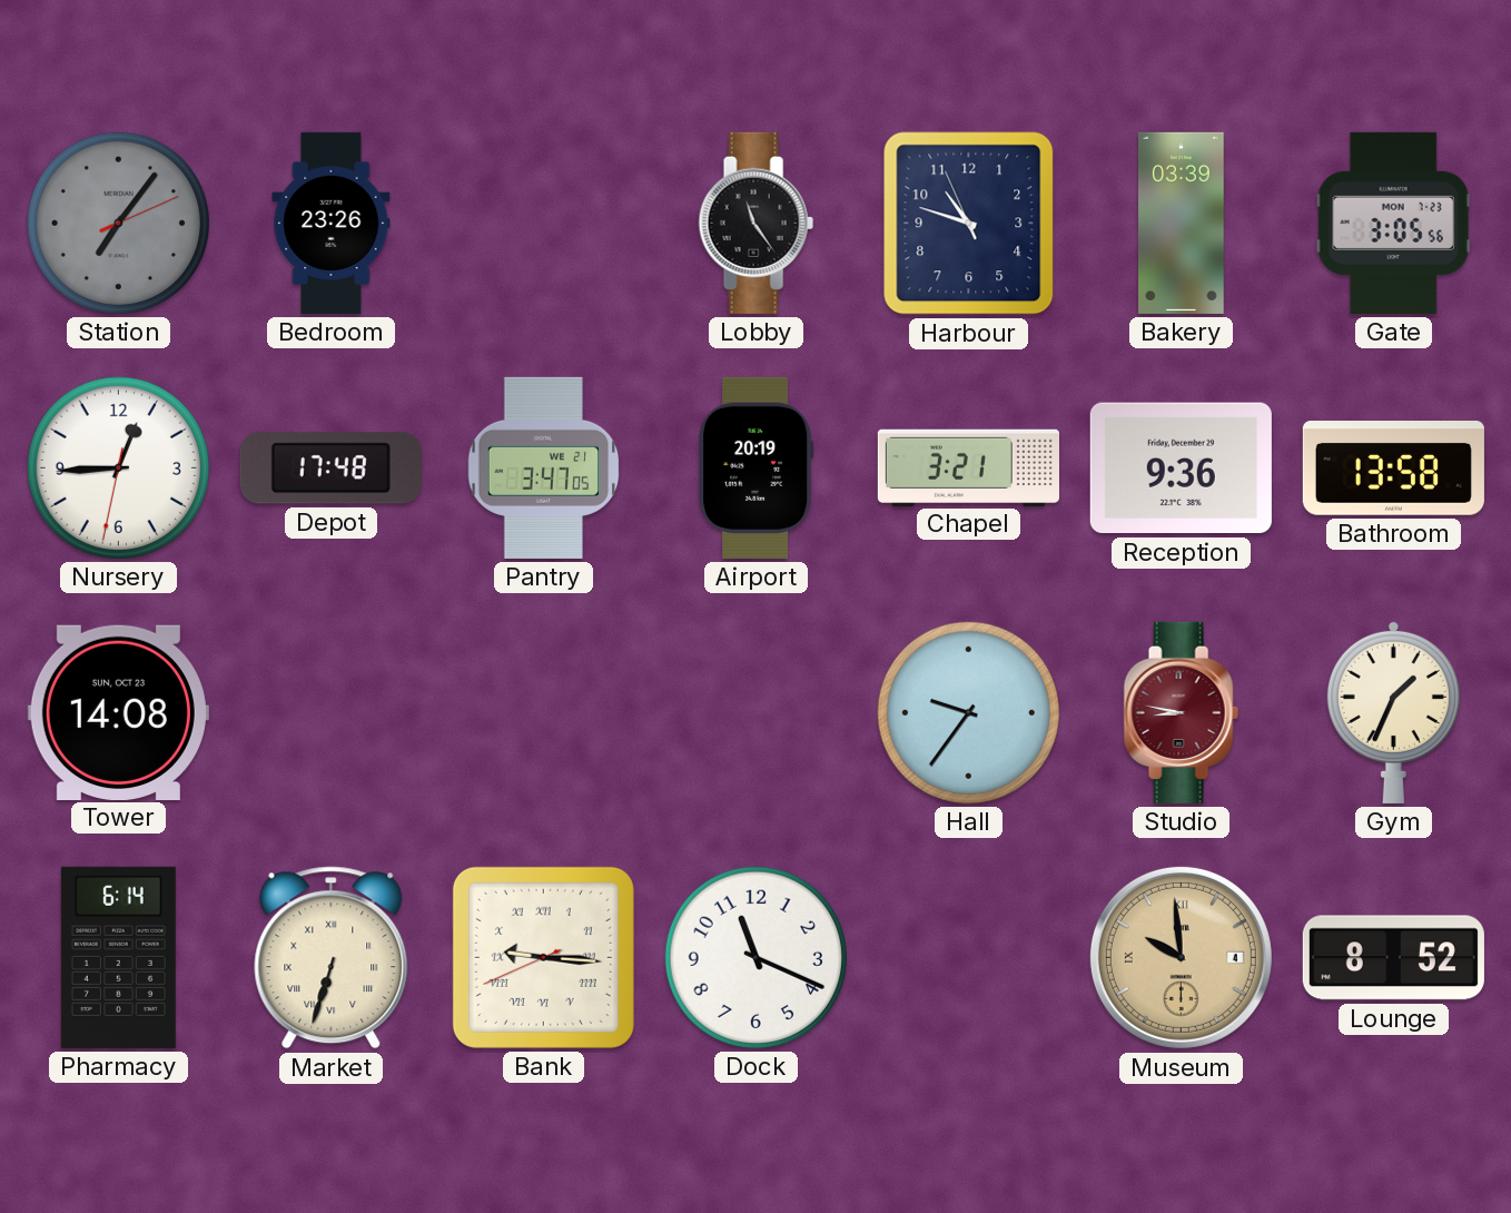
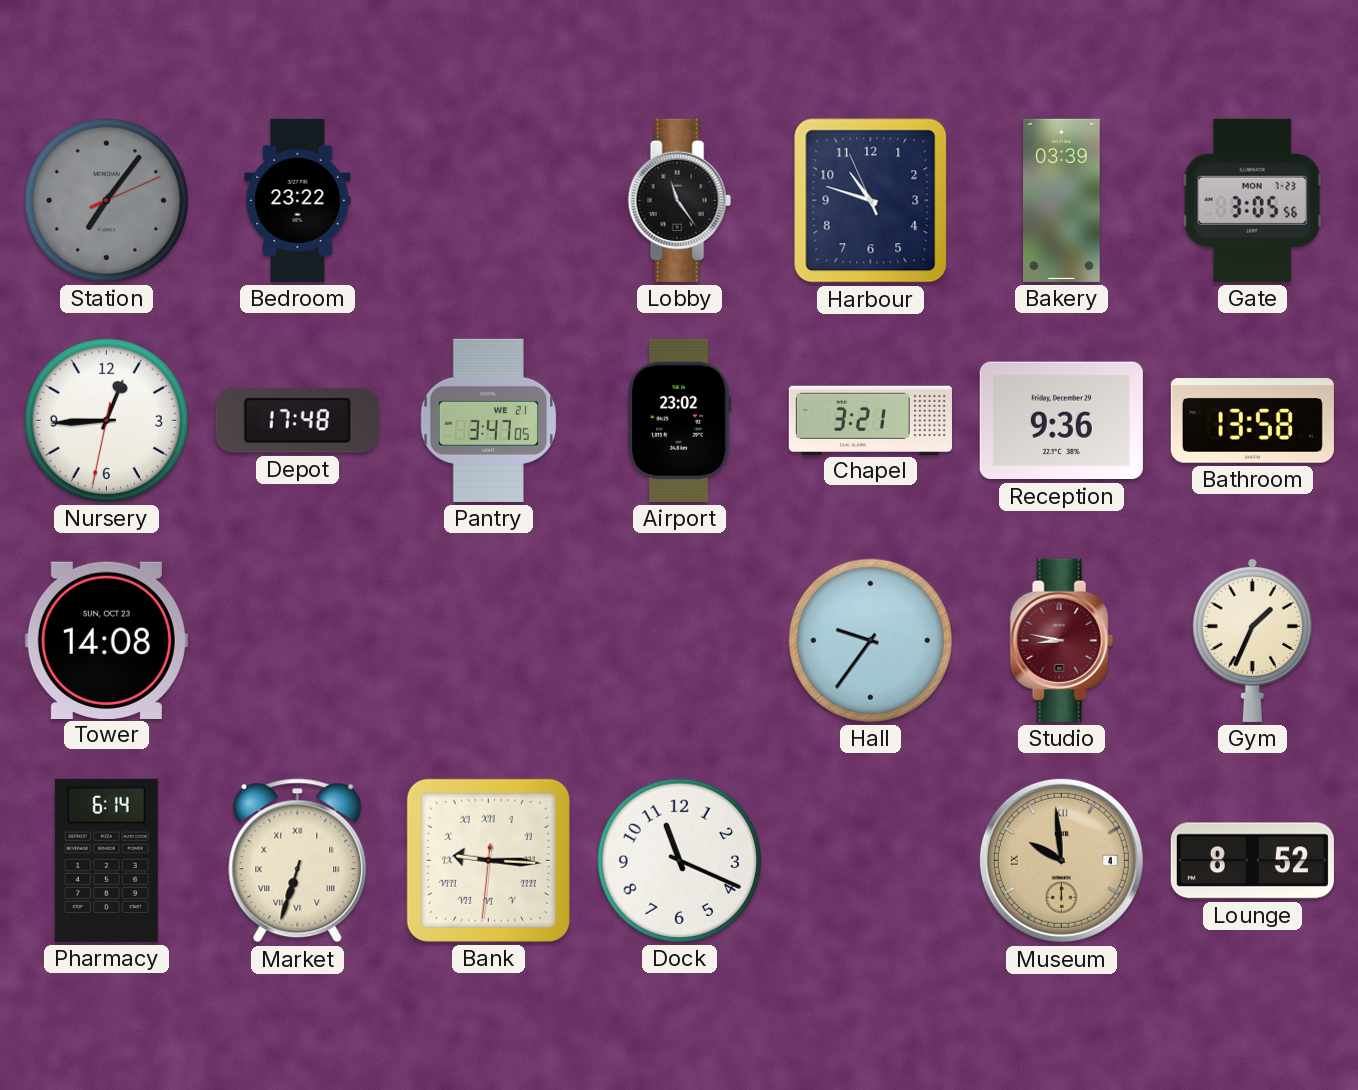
Bedroom: 23:26 -> 23:22 (298, 200)
Airport: 20:19 -> 23:02 (680, 420)
Bank: 9:15:41 -> 9:15:31 (488, 860)
